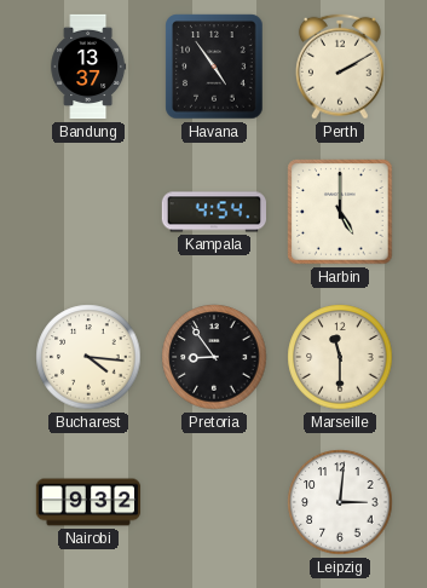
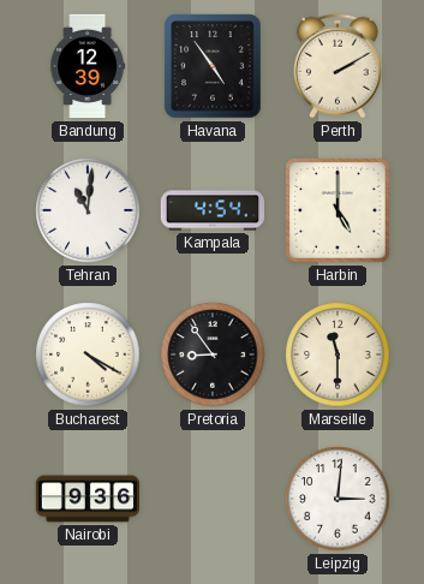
Bandung: 13:37 -> 12:39 (88, 66)
Tehran: none -> 11:01 (88, 210)
Bucharest: 4:16 -> 4:20 (88, 354)
Nairobi: 9:32 -> 9:36 (88, 499)
